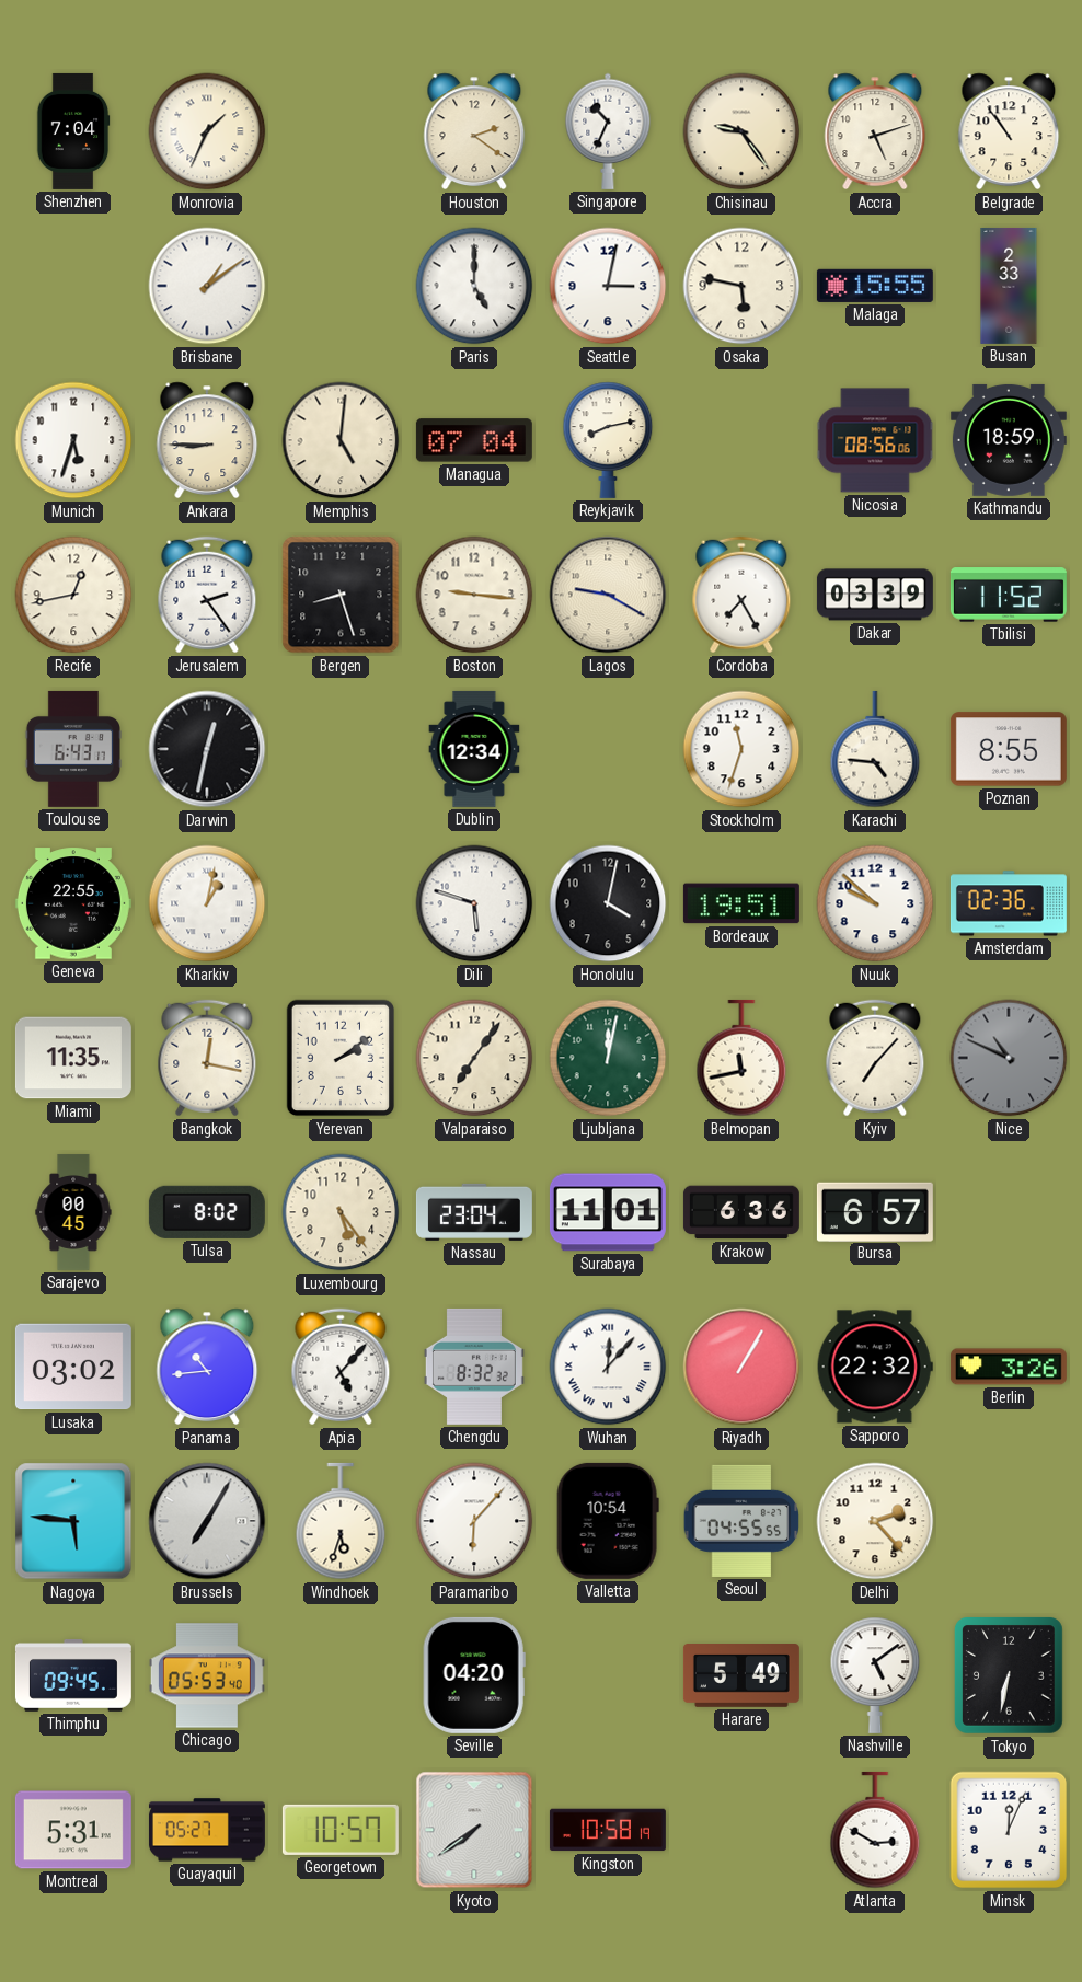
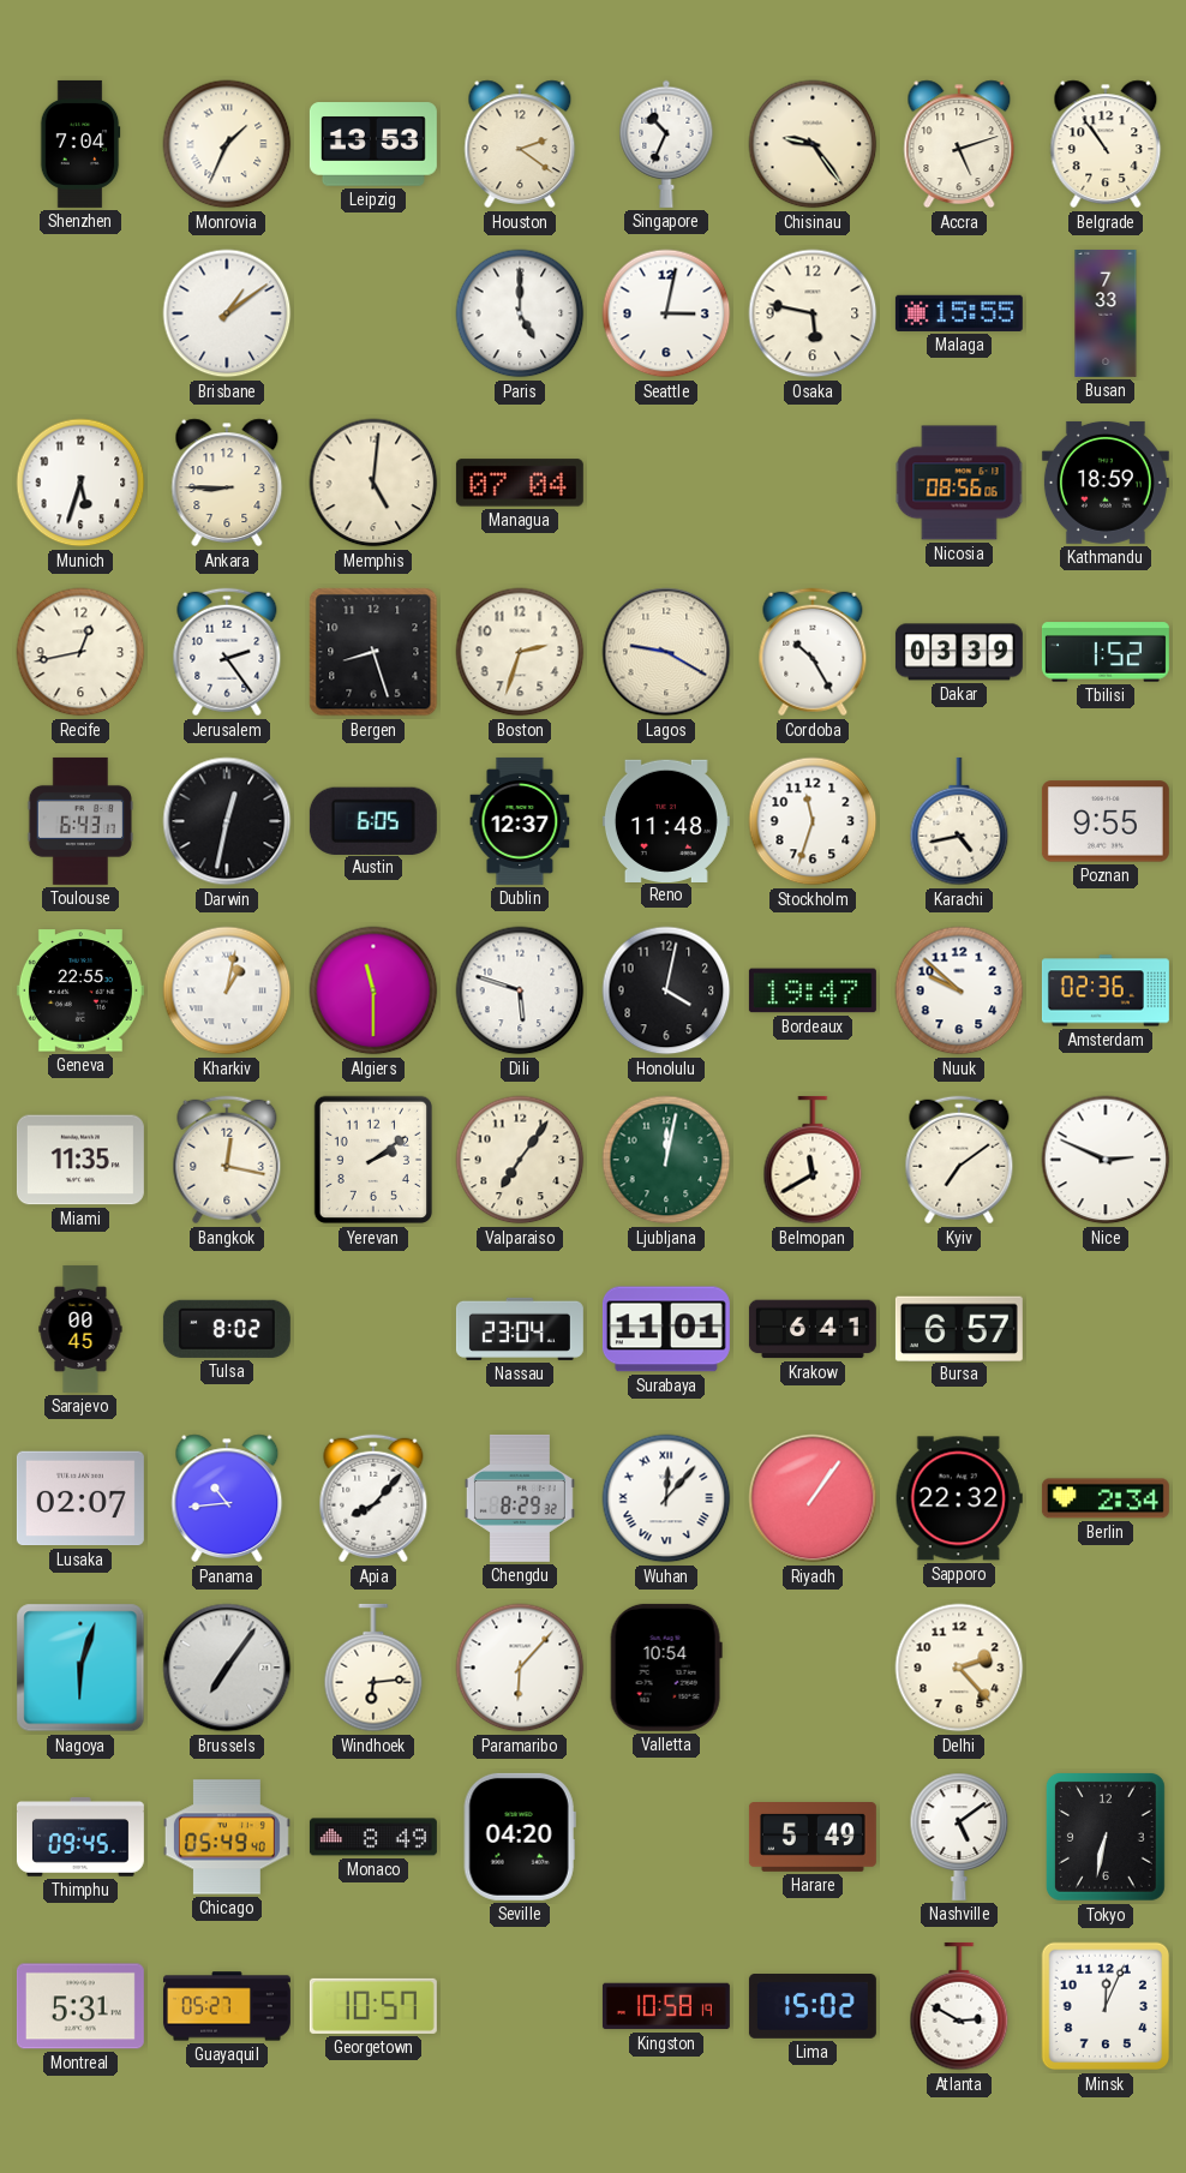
Leipzig: none -> 13:53 (373, 144)
Busan: 2:33 -> 7:33 (1106, 313)
Reykjavik: 8:13 -> none (608, 440)
Boston: 9:16 -> 2:33 (520, 652)
Cordoba: 7:25 -> 10:25 (813, 652)
Tbilisi: 11:52 -> 1:52 (1106, 652)
Austin: none -> 6:05 (373, 820)
Dublin: 12:34 -> 12:37 (520, 821)
Reno: none -> 11:48 (666, 820)
Karachi: 4:46 -> 4:43 (959, 821)
Poznan: 8:55 -> 9:55 (1106, 821)
Algiers: none -> 11:30 (373, 990)
Bordeaux: 19:51 -> 19:47 (813, 990)
Belmopan: 11:43 -> 11:40 (813, 1160)
Kyiv: 7:07 -> 7:09 (959, 1160)
Nice: 10:49 -> 2:49 (1106, 1160)
Nice dial: grey -> white (1106, 1160)
Luxembourg: 5:24 -> none (341, 1212)
Krakow: 6:36 -> 6:41 (813, 1329)
Lusaka: 03:02 -> 02:07 (80, 1498)
Apia: 5:07 -> 8:07 (373, 1498)
Chengdu: 8:32 -> 8:29 (520, 1498)
Riyadh: 1:05 -> 1:06 (813, 1498)
Berlin: 3:26 -> 2:34 (1106, 1498)
Nagoya: 5:46 -> 6:03 (80, 1668)
Brussels: 7:05 -> 7:06 (227, 1668)
Windhoek: 5:33 -> 6:14 (373, 1668)
Seoul: 04:55 -> none (741, 1521)
Chicago: 05:53 -> 05:49 (227, 1837)
Monaco: none -> 8:49 (373, 1837)
Kyoto: 7:39 -> none (474, 1830)
Lima: none -> 15:02 (813, 2007)
